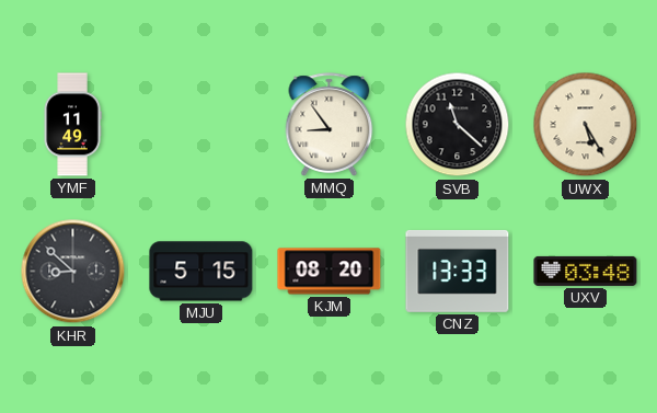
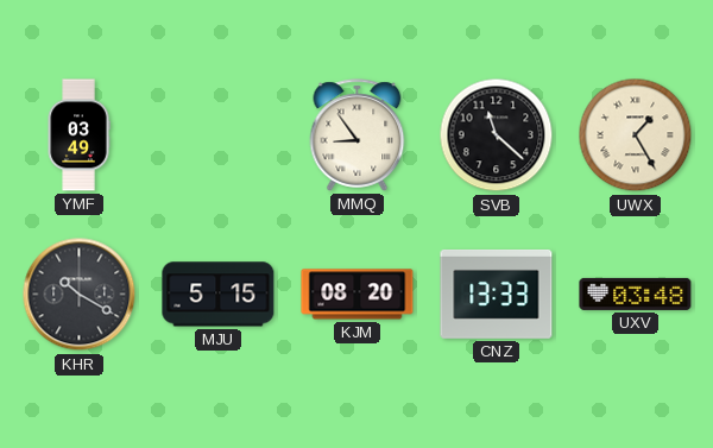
YMF: 11:49 -> 03:49 (78, 135)
UWX: 5:25 -> 1:25 (636, 135)
KHR: 8:52 -> 10:20 (80, 295)
